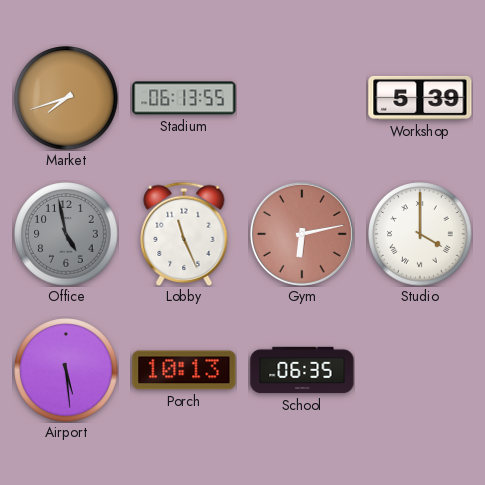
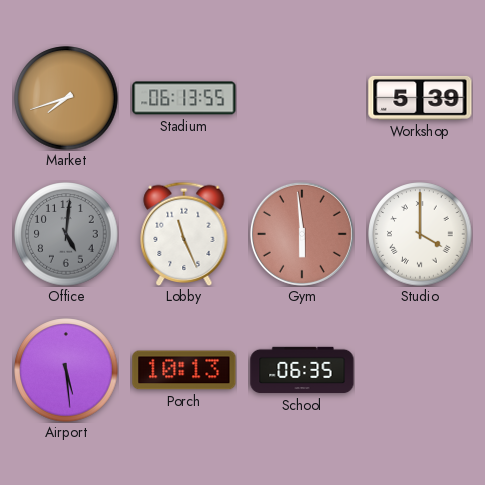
Office: 4:58 -> 5:01 (66, 234)
Gym: 6:13 -> 5:59 (302, 234)
